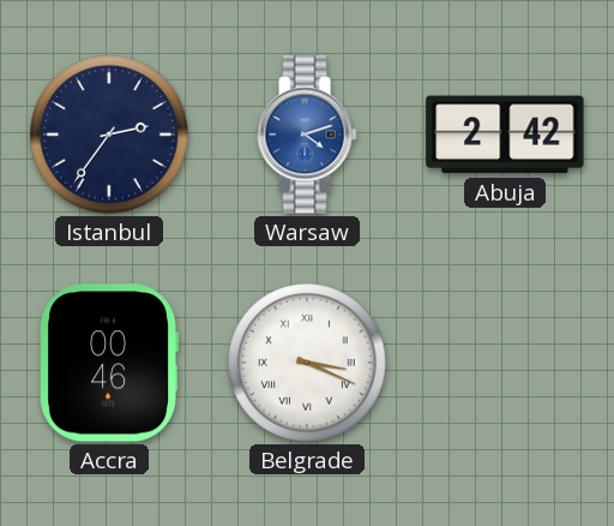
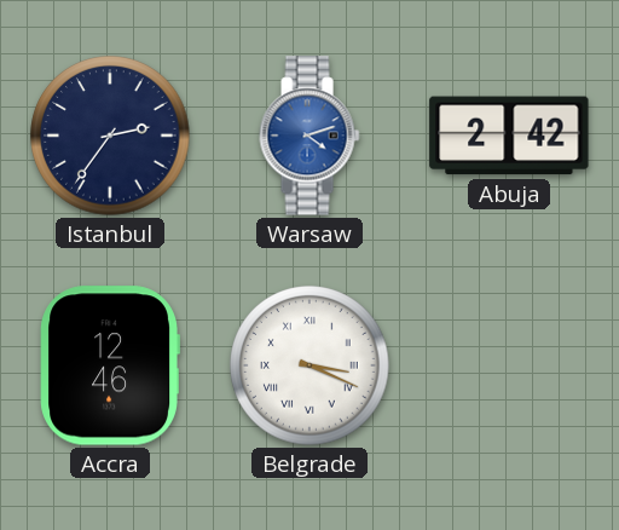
Accra: 00:46 -> 12:46 (110, 365)
